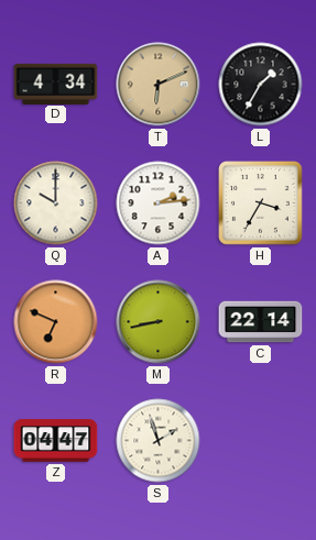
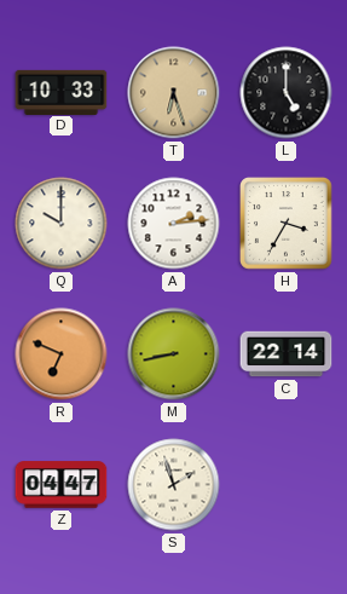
D: 4:34 -> 10:33 (62, 92)
T: 6:11 -> 6:27 (174, 93)
L: 1:35 -> 5:00 (287, 93)
